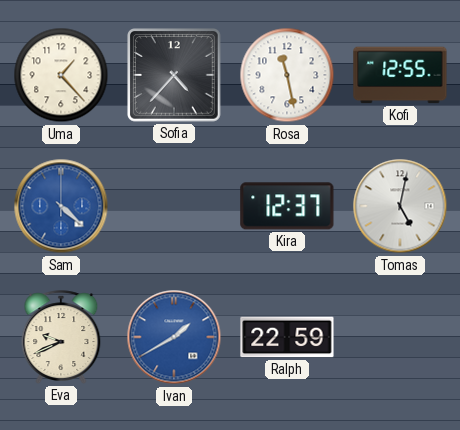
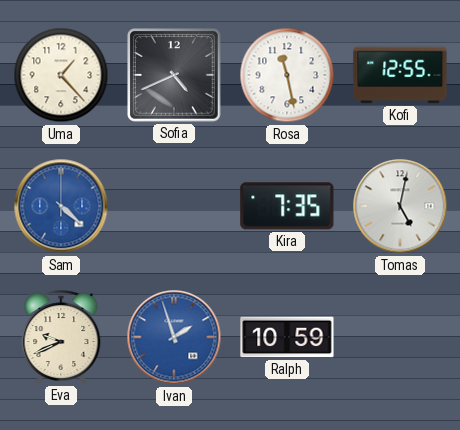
Sofia: 4:37 -> 4:41 (175, 76)
Kira: 12:37 -> 7:35 (287, 206)
Ivan: 1:40 -> 1:57 (174, 337)
Ralph: 22:59 -> 10:59 (287, 337)
